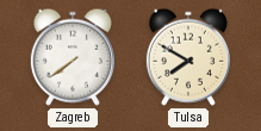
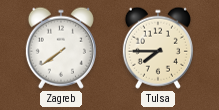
Tulsa: 7:50 -> 7:45 (158, 48)
